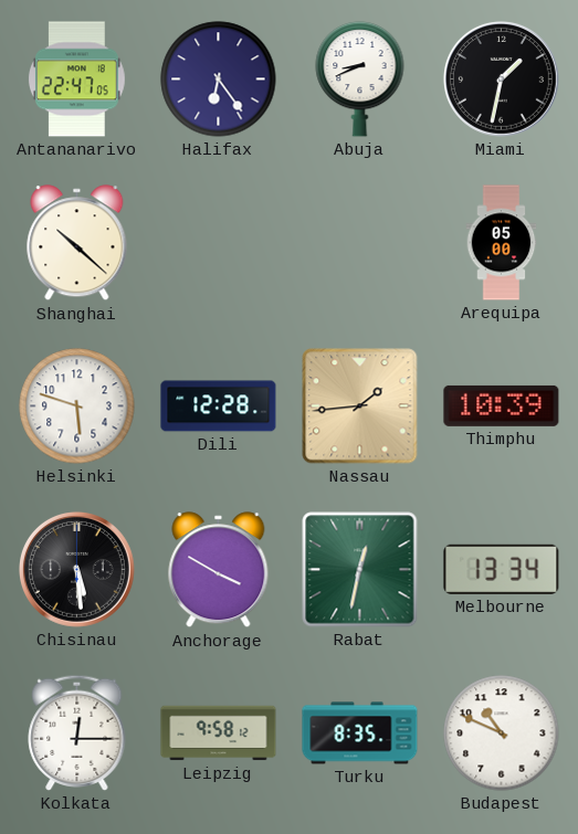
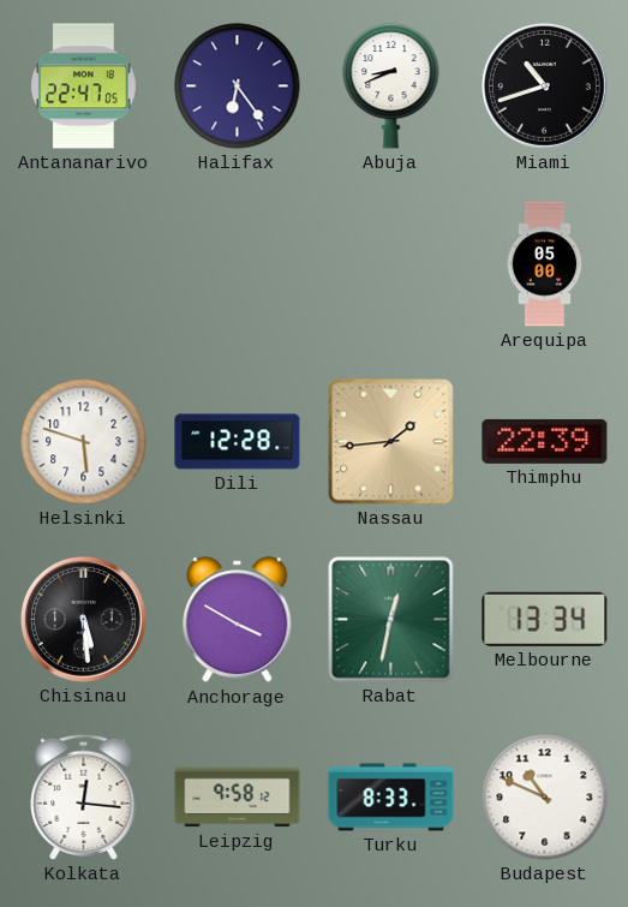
Miami: 1:32 -> 10:42 (545, 86)
Shanghai: 10:22 -> none (77, 243)
Thimphu: 10:39 -> 22:39 (545, 441)
Kolkata: 12:15 -> 12:16 (84, 796)
Turku: 8:35 -> 8:33 (391, 798)
